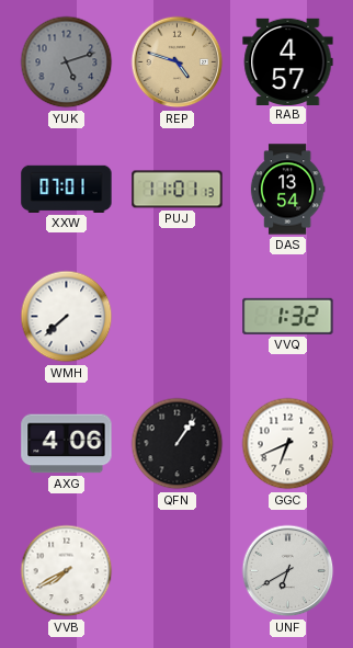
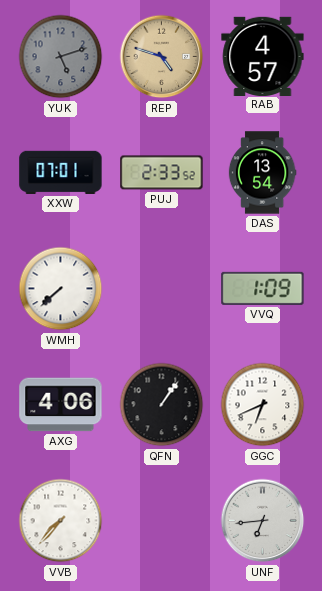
PUJ: 11:01 -> 2:33 (162, 173)
VVQ: 1:32 -> 1:09 (263, 288)
VVB: 7:40 -> 7:37 (61, 521)
UNF: 6:40 -> 6:44 (263, 521)
